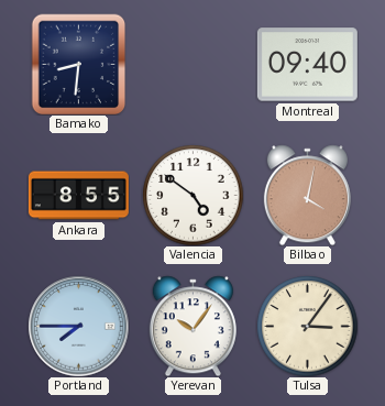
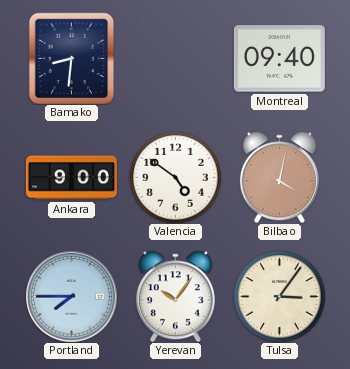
Ankara: 8:55 -> 9:00 (71, 178)
